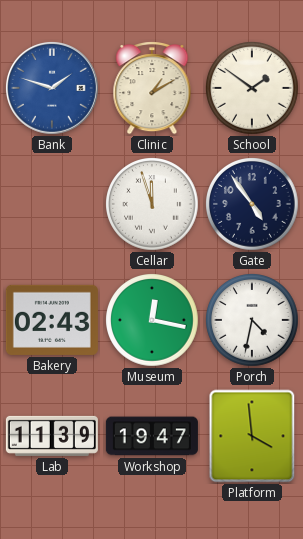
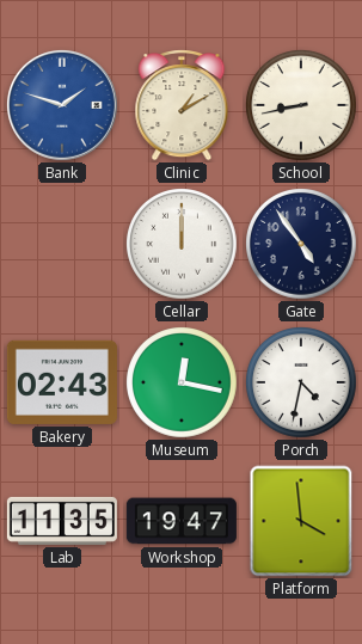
School: 1:51 -> 8:43 (302, 106)
Cellar: 11:57 -> 12:00 (183, 245)
Lab: 11:39 -> 11:35 (62, 521)
